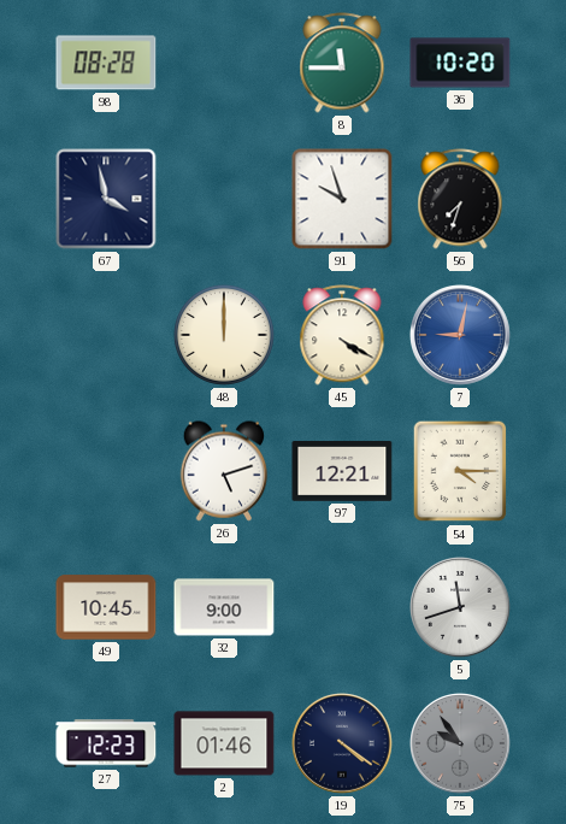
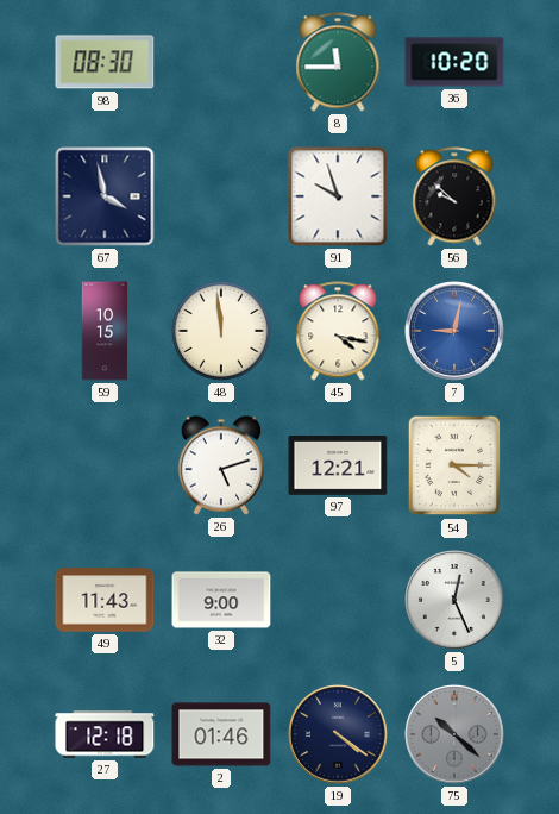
98: 08:28 -> 08:30 (105, 62)
56: 7:33 -> 9:52 (454, 196)
59: none -> 10:15 (105, 331)
48: 12:00 -> 11:59 (221, 331)
45: 4:20 -> 4:17 (338, 331)
49: 10:45 -> 11:43 (105, 600)
5: 11:42 -> 12:26 (456, 601)
27: 12:23 -> 12:18 (105, 734)
75: 9:54 -> 10:22 (456, 735)
